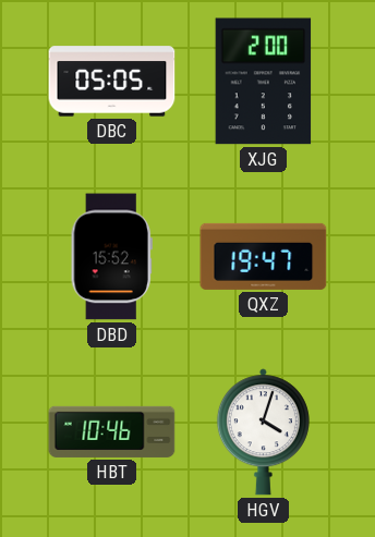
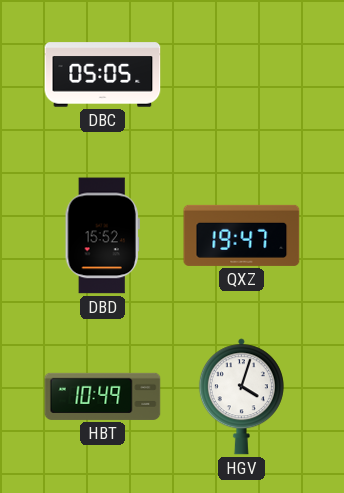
XJG: 2:00 -> none (264, 82)
HBT: 10:46 -> 10:49 (103, 396)
